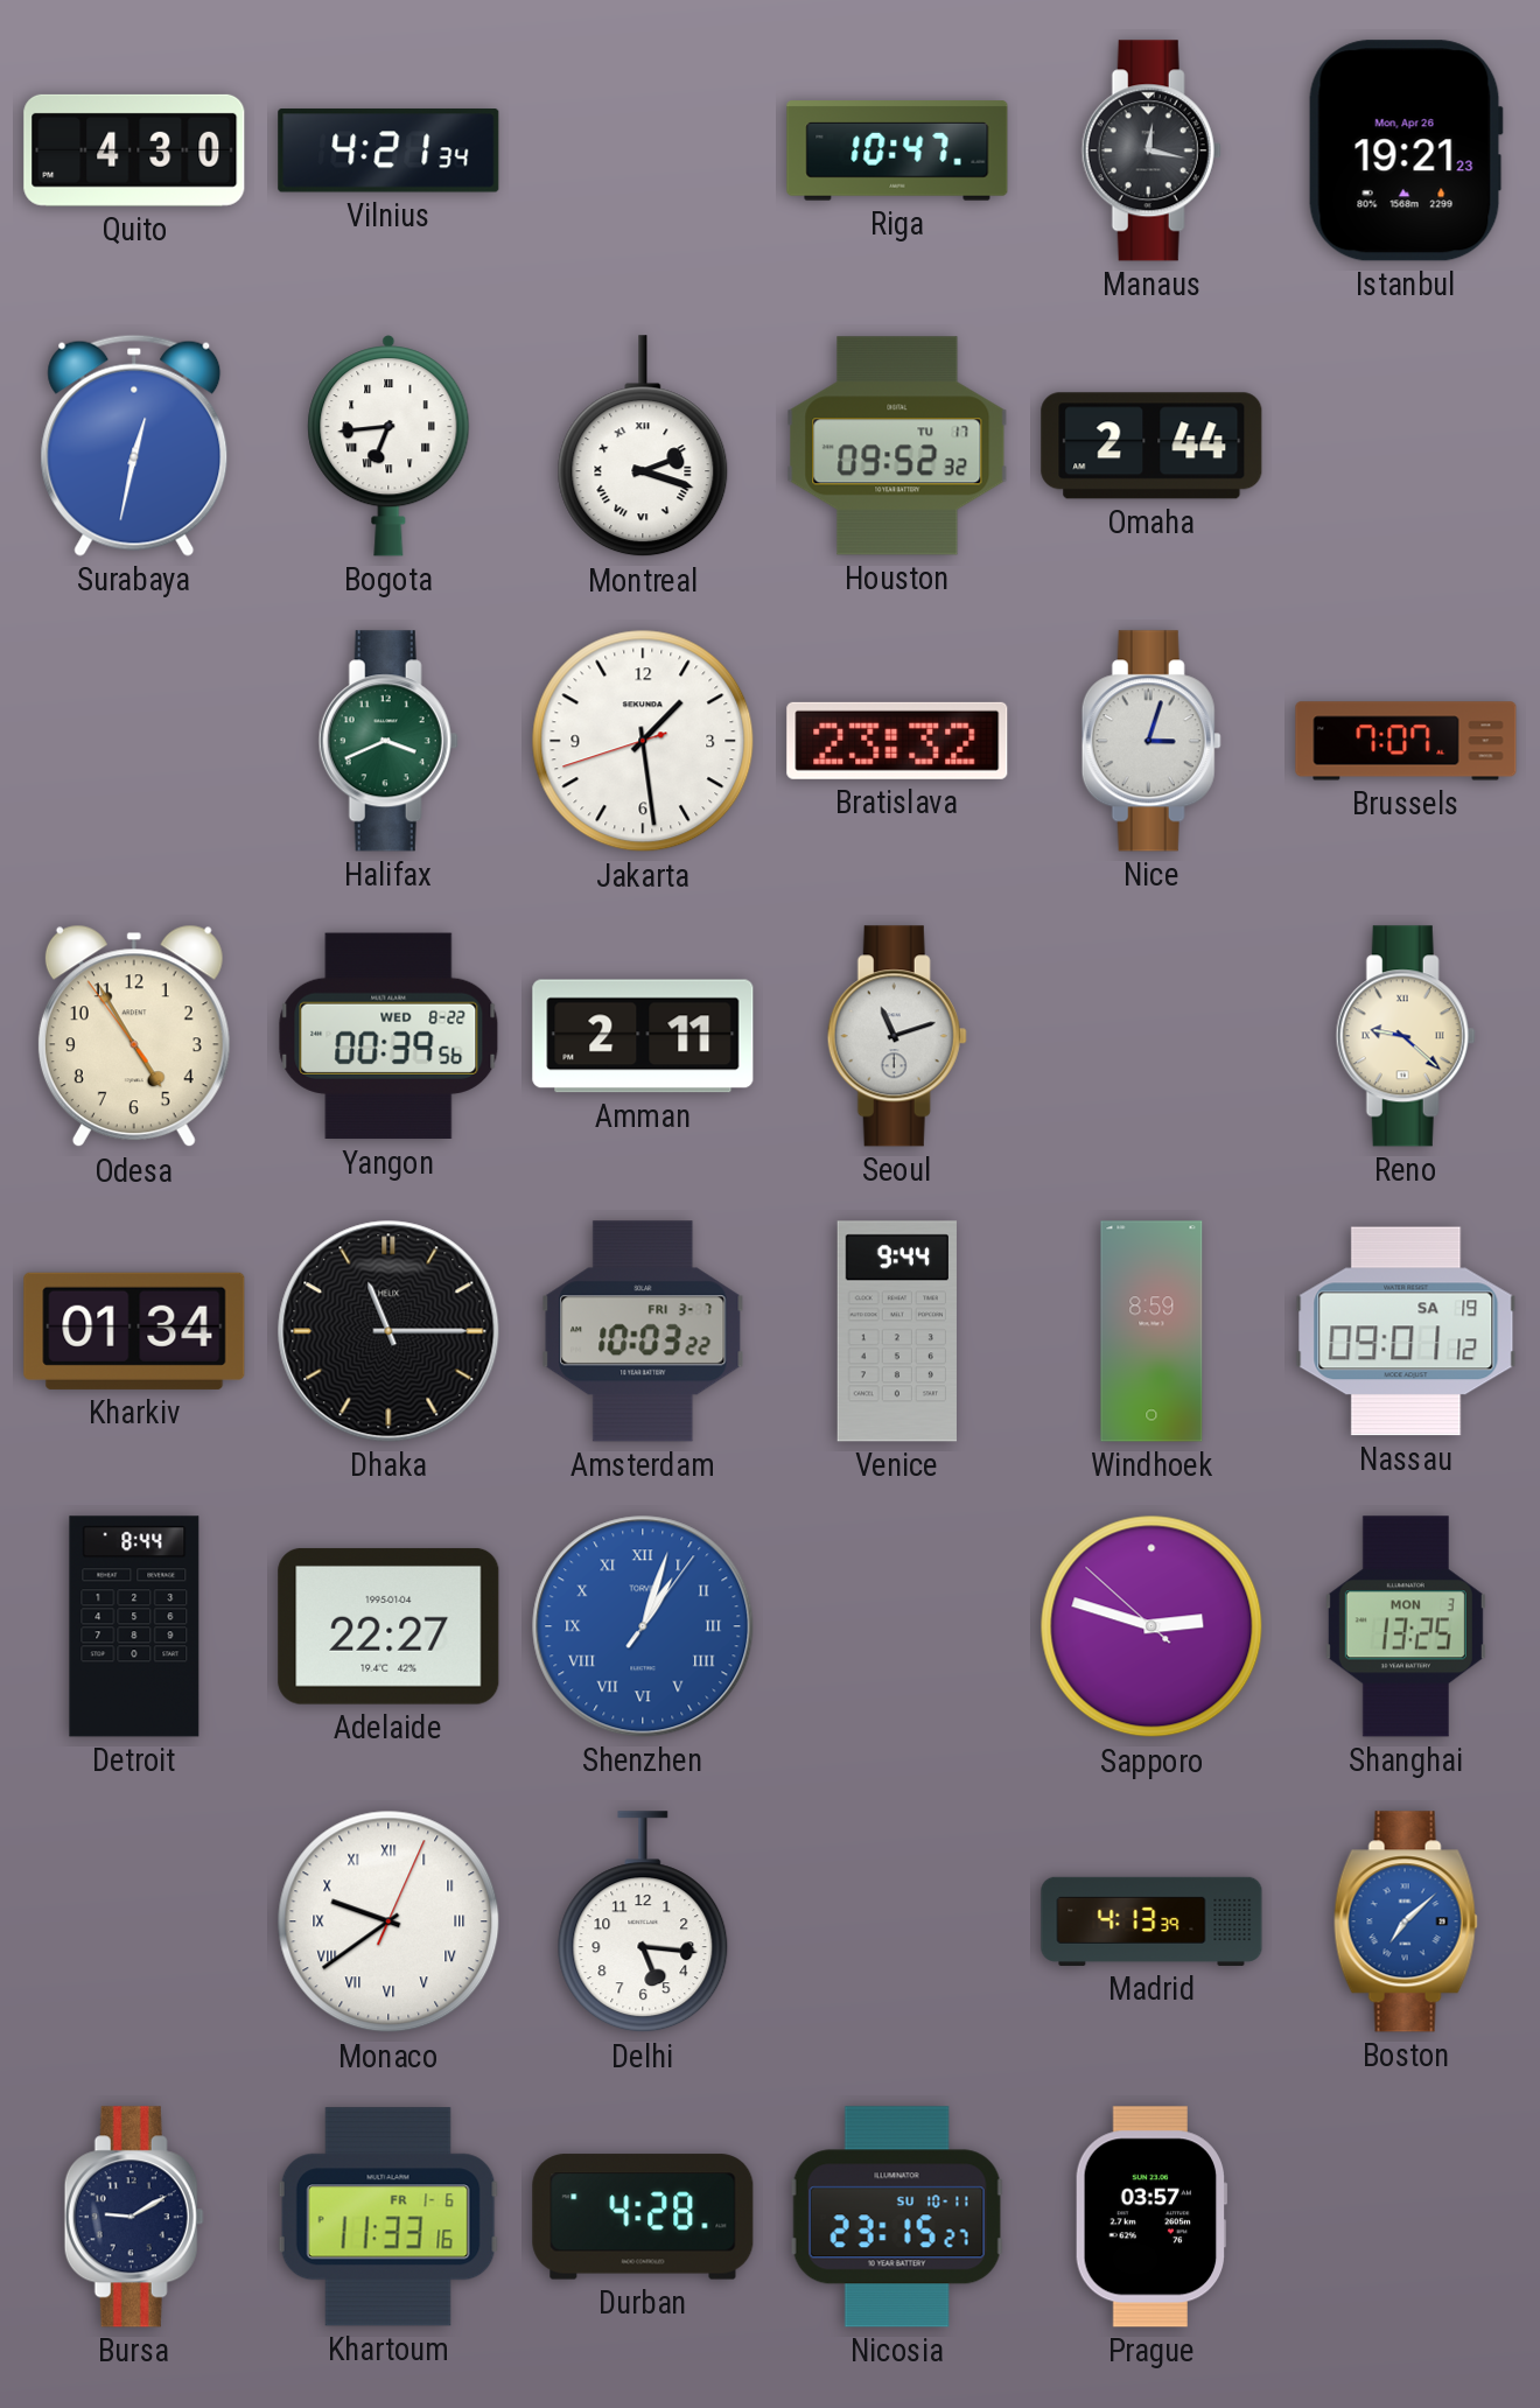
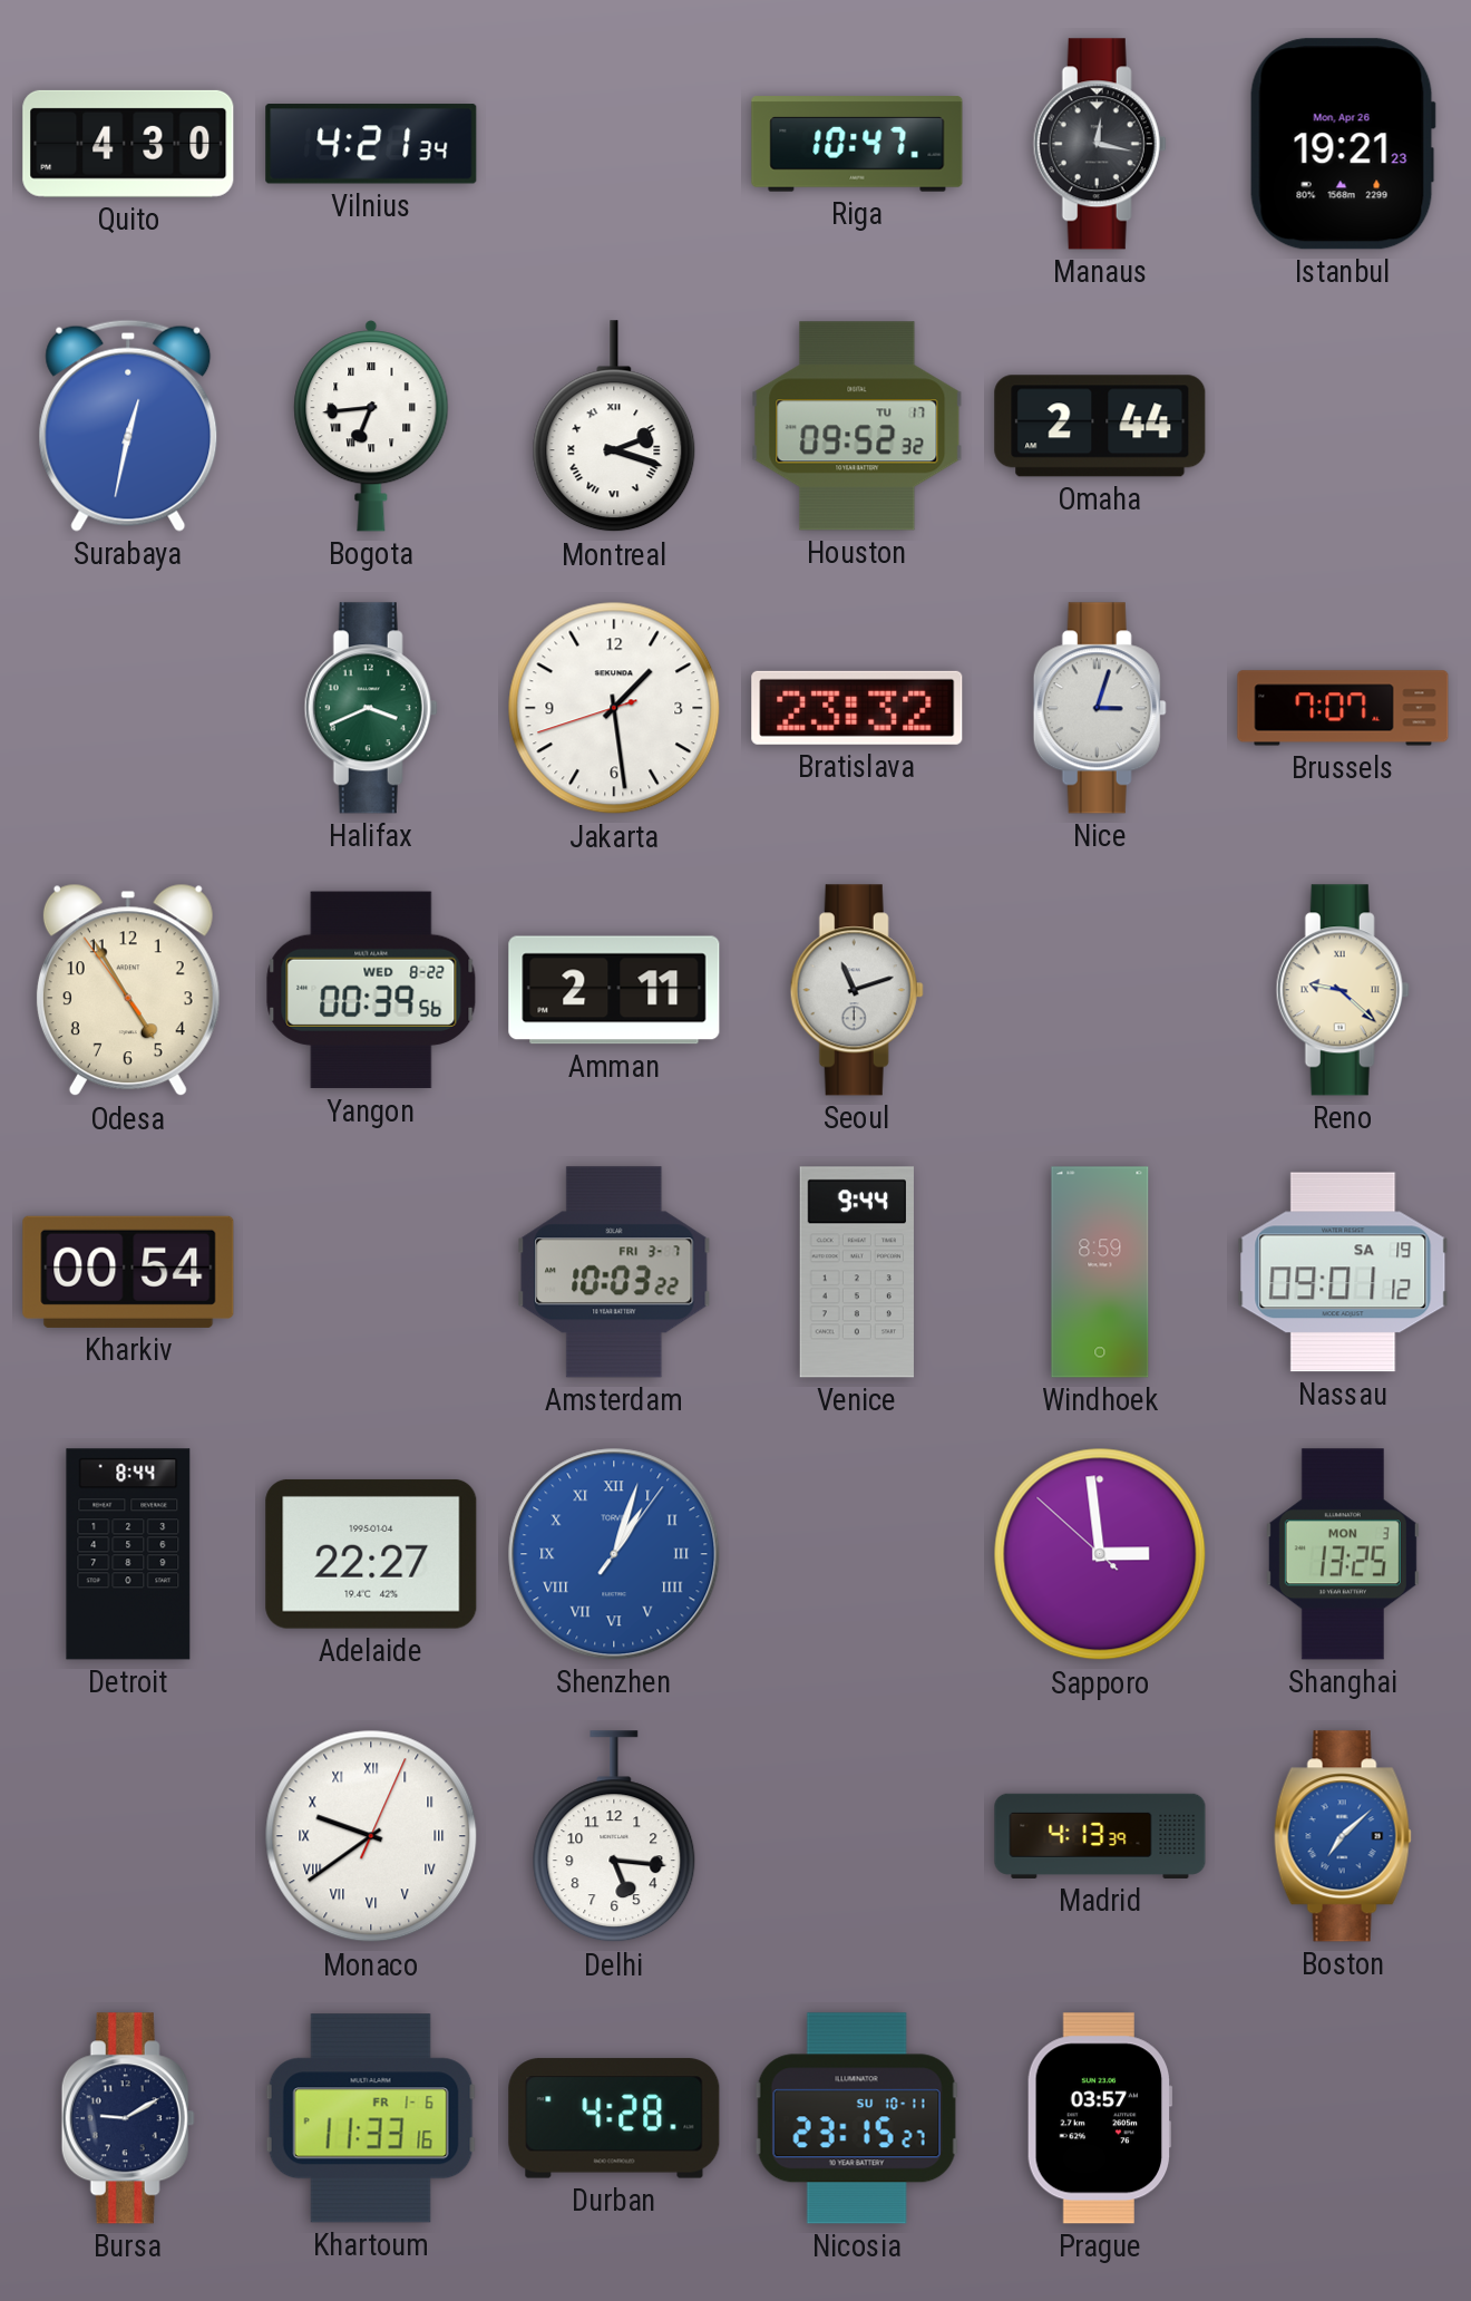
Kharkiv: 01:34 -> 00:54 (128, 1272)
Dhaka: 11:15 -> none (388, 1331)
Sapporo: 2:47 -> 2:58 (1100, 1554)
